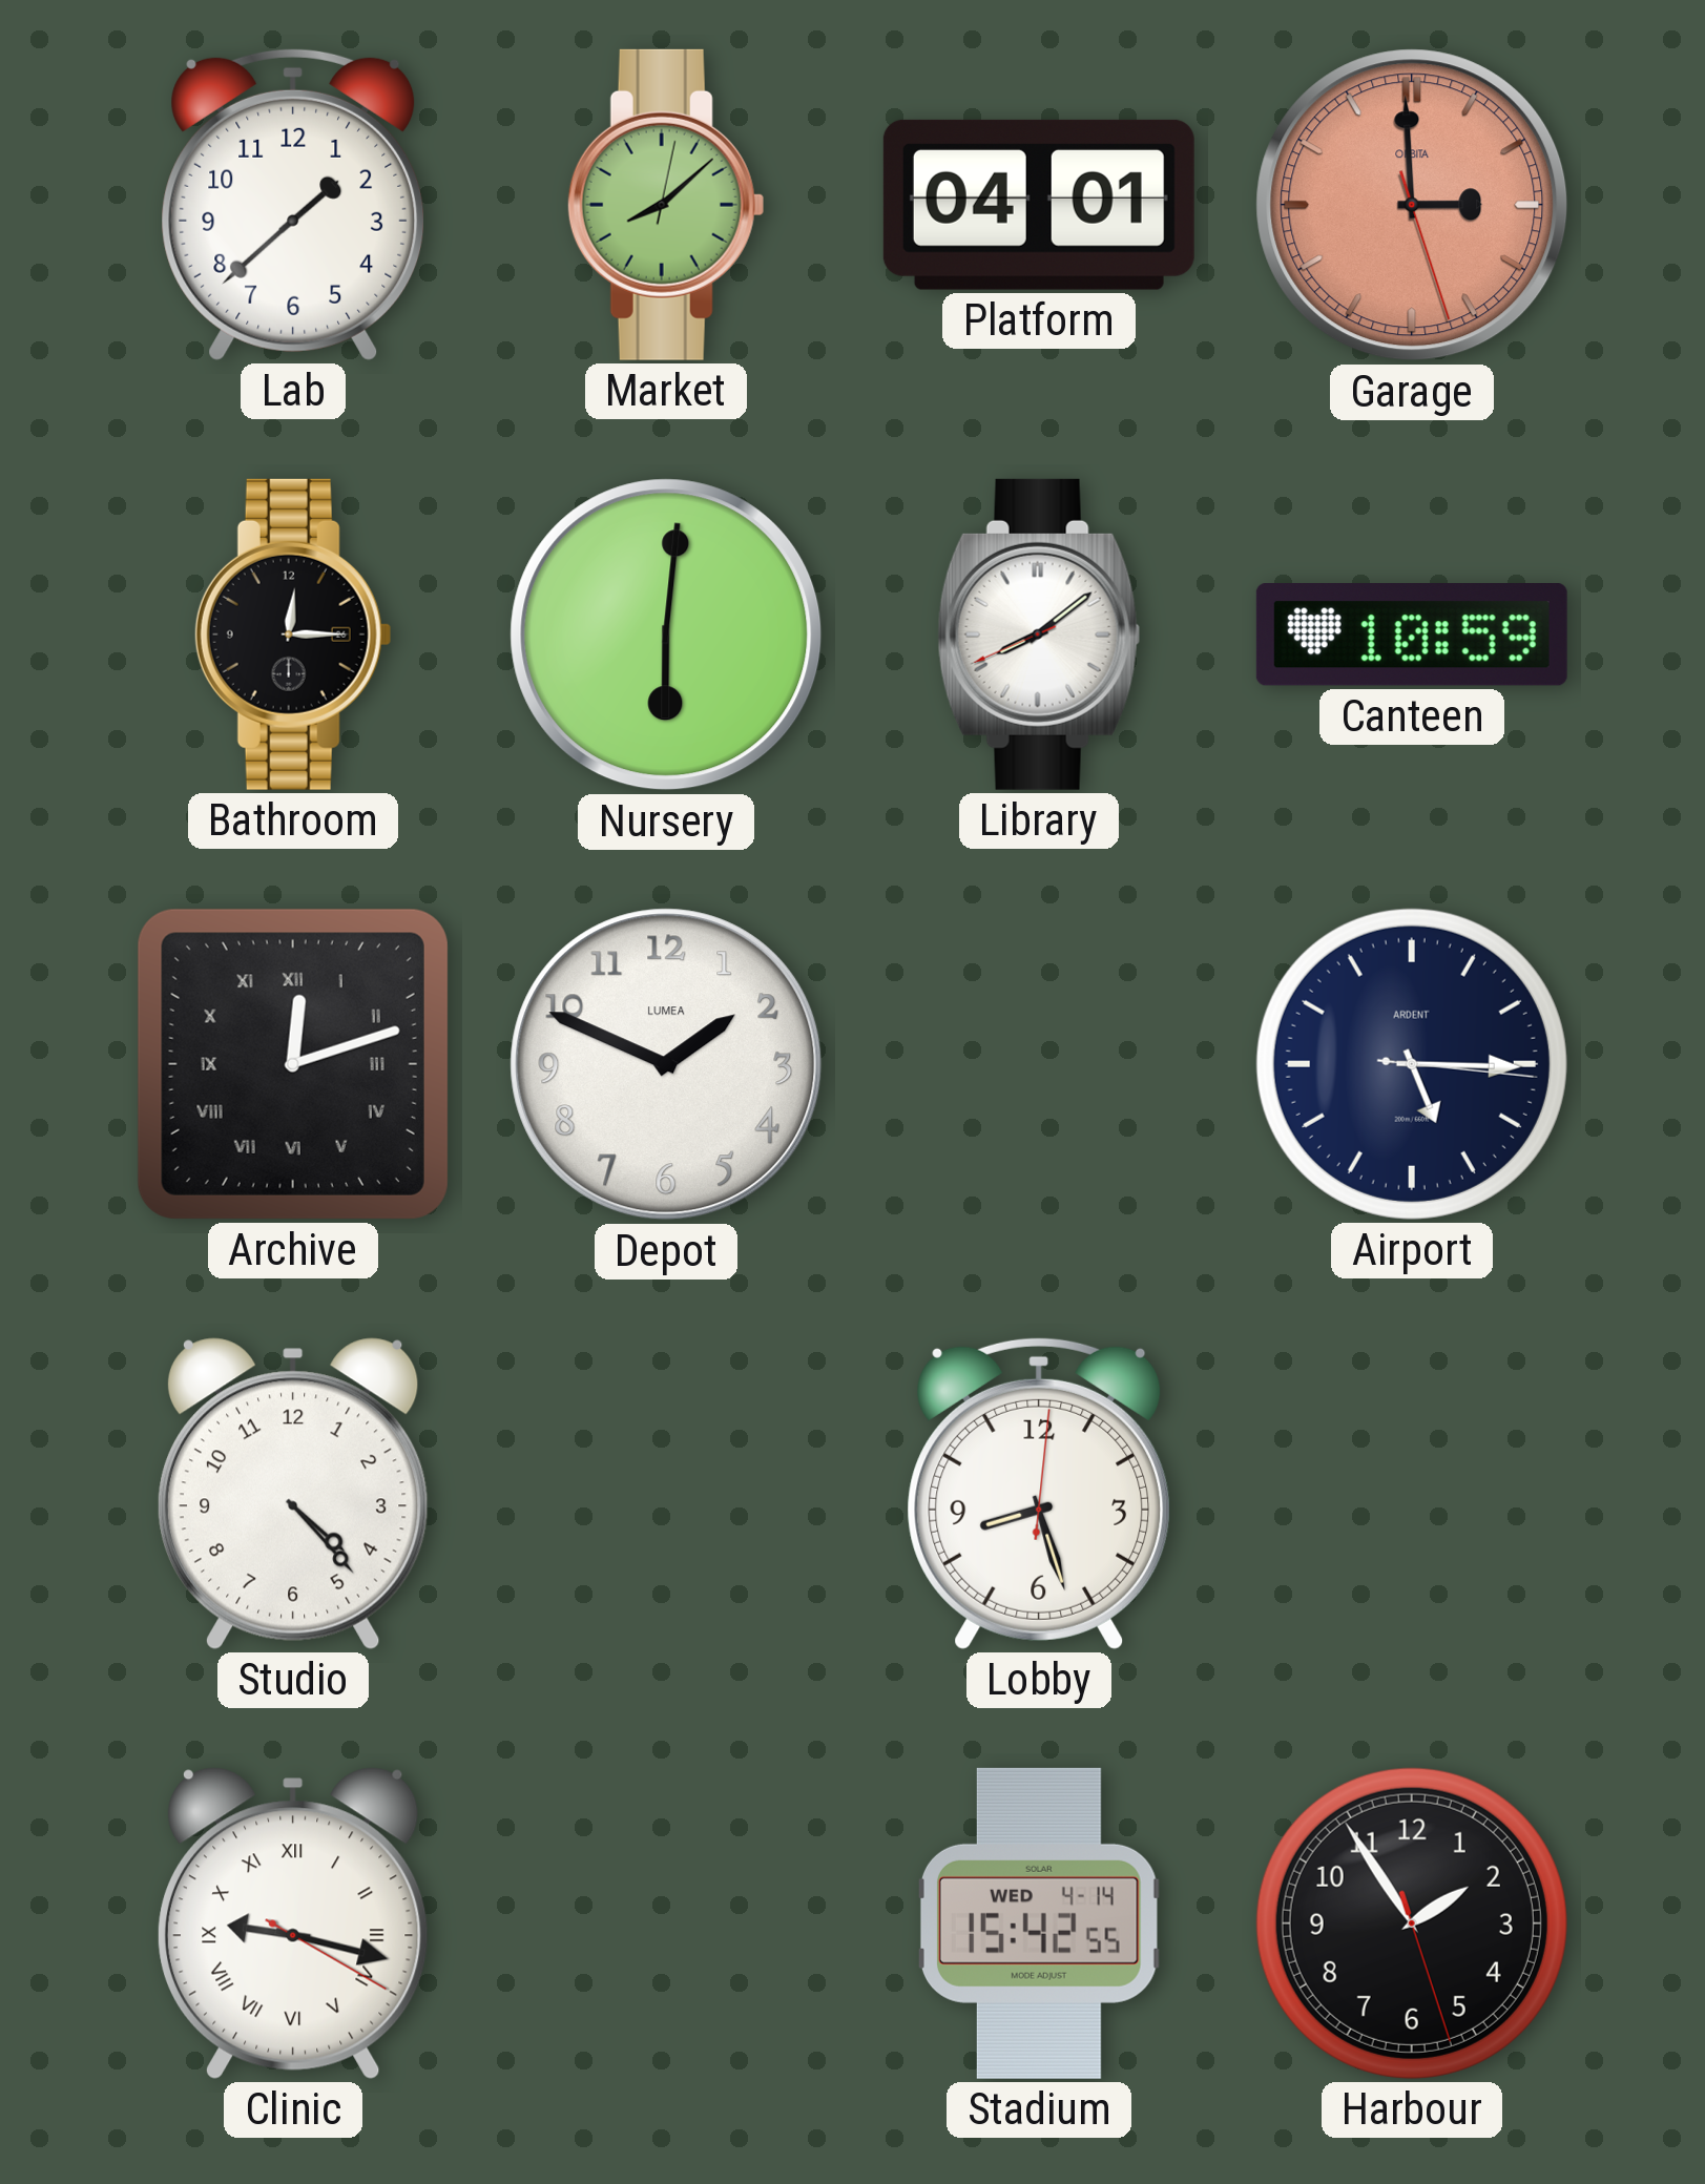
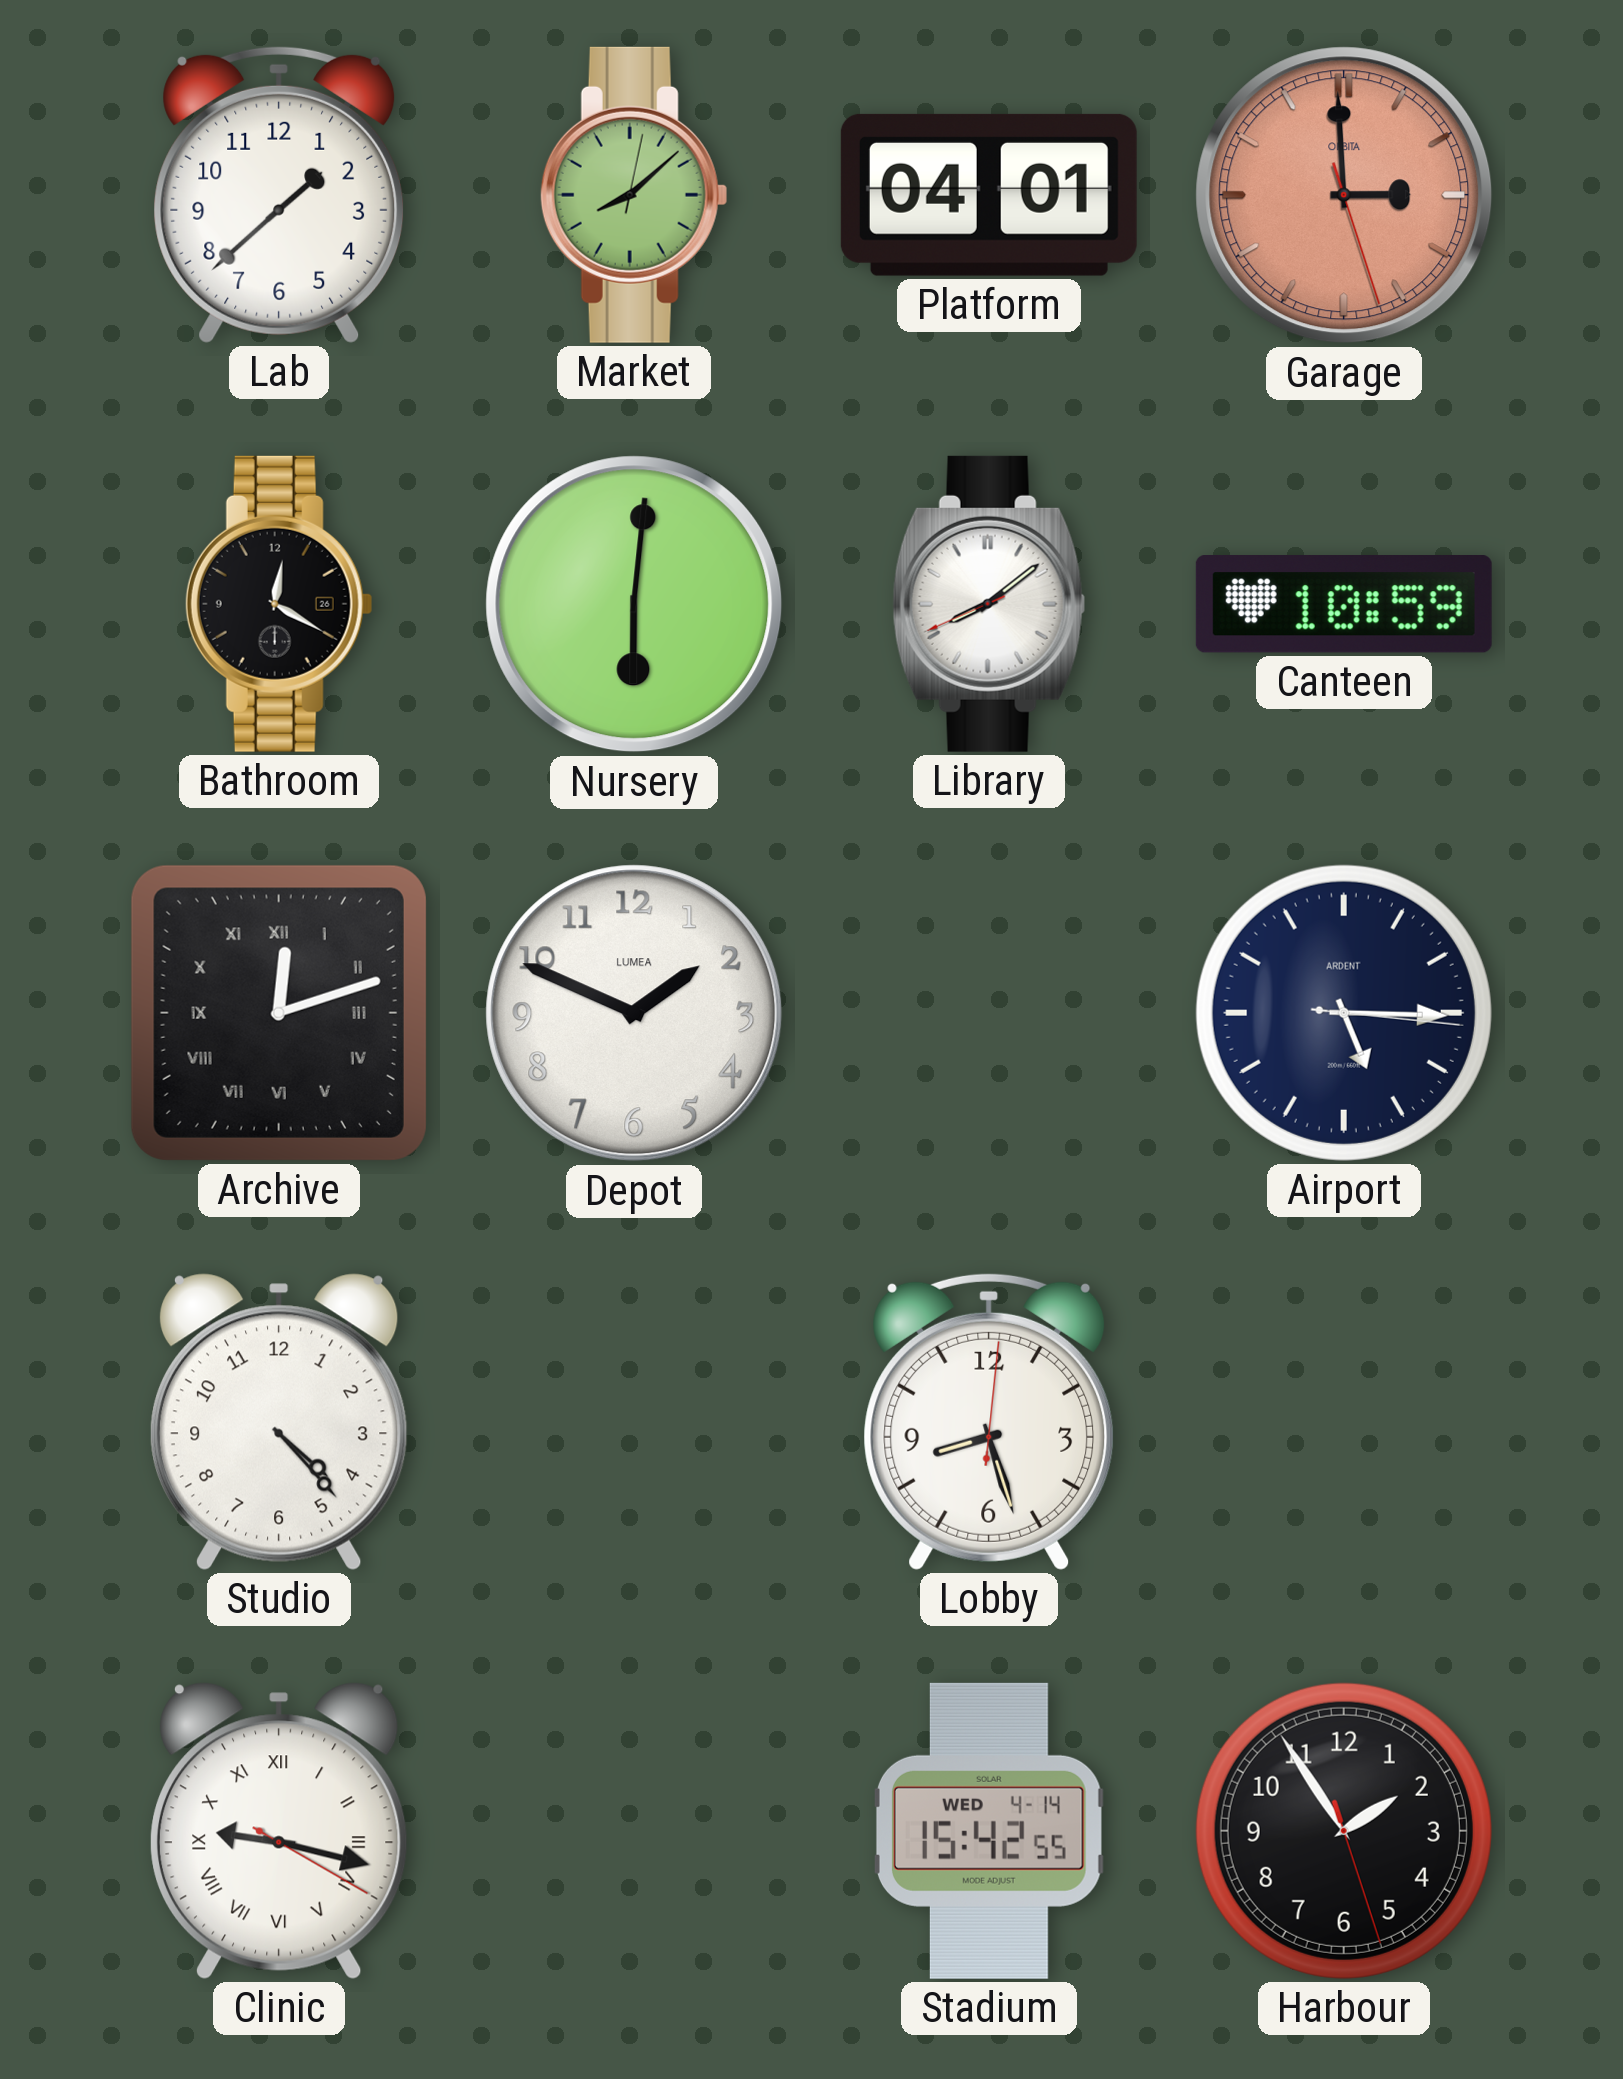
Bathroom: 12:15 -> 12:20 (279, 604)
